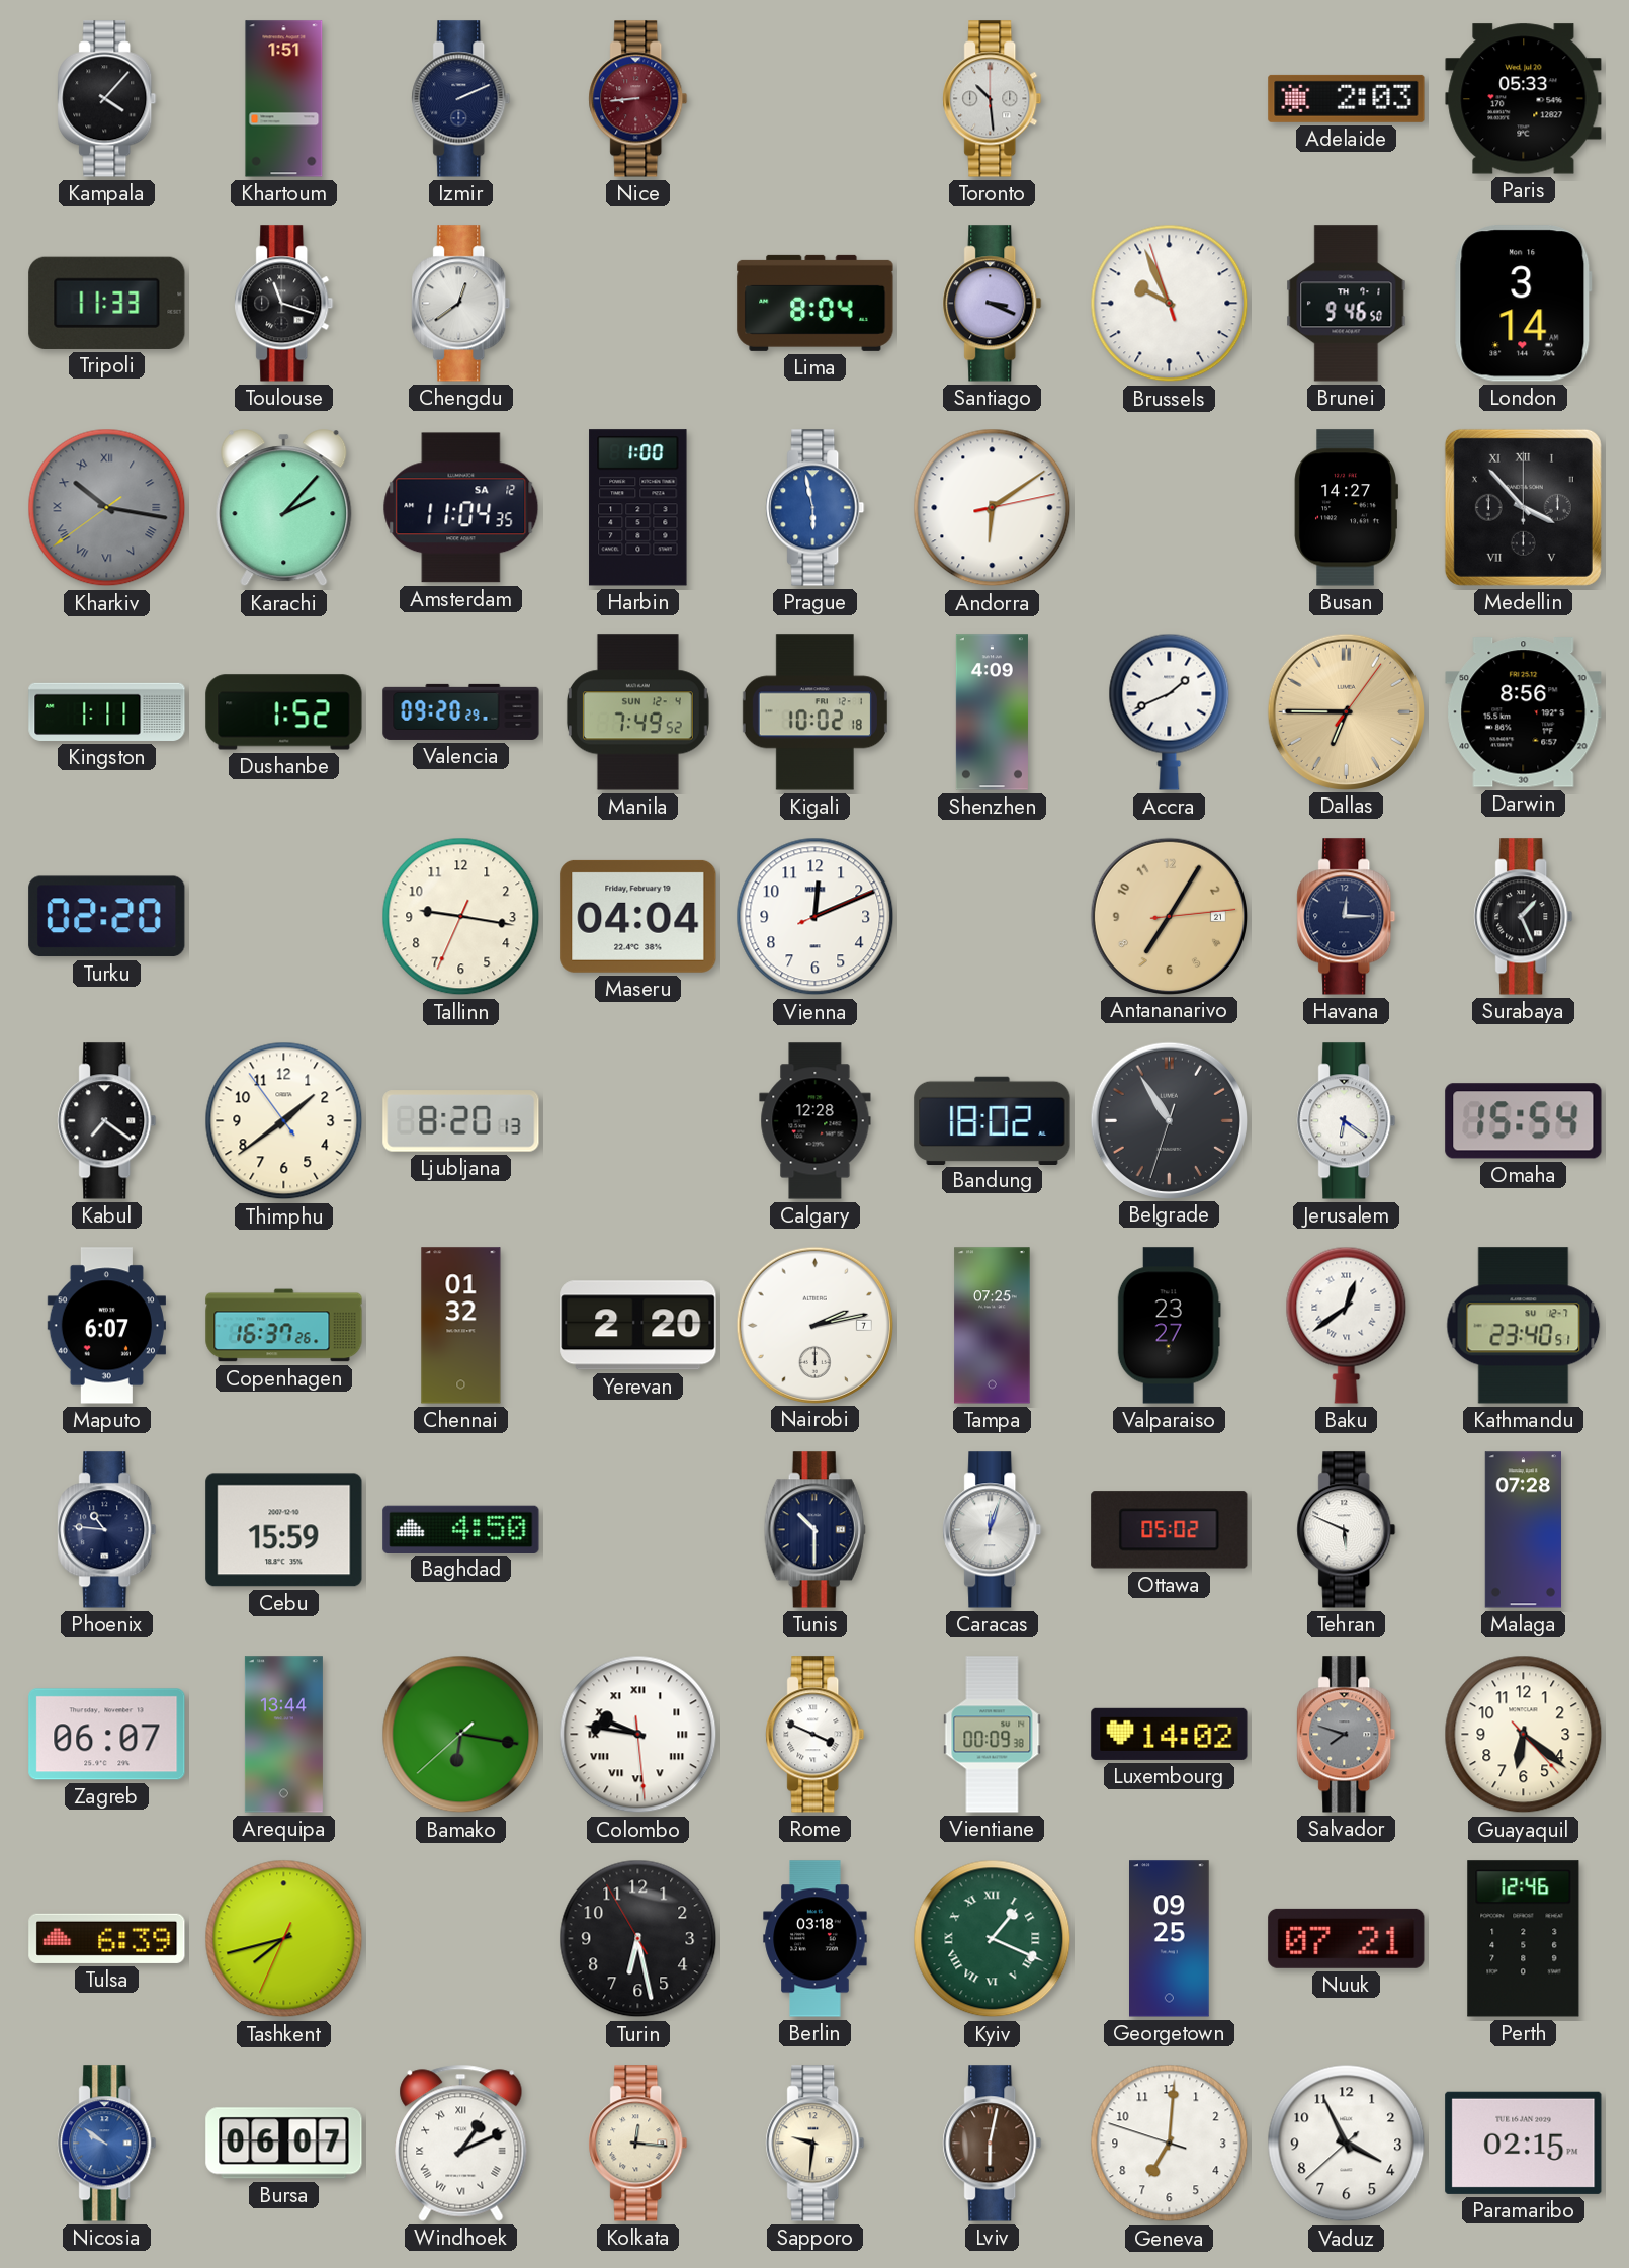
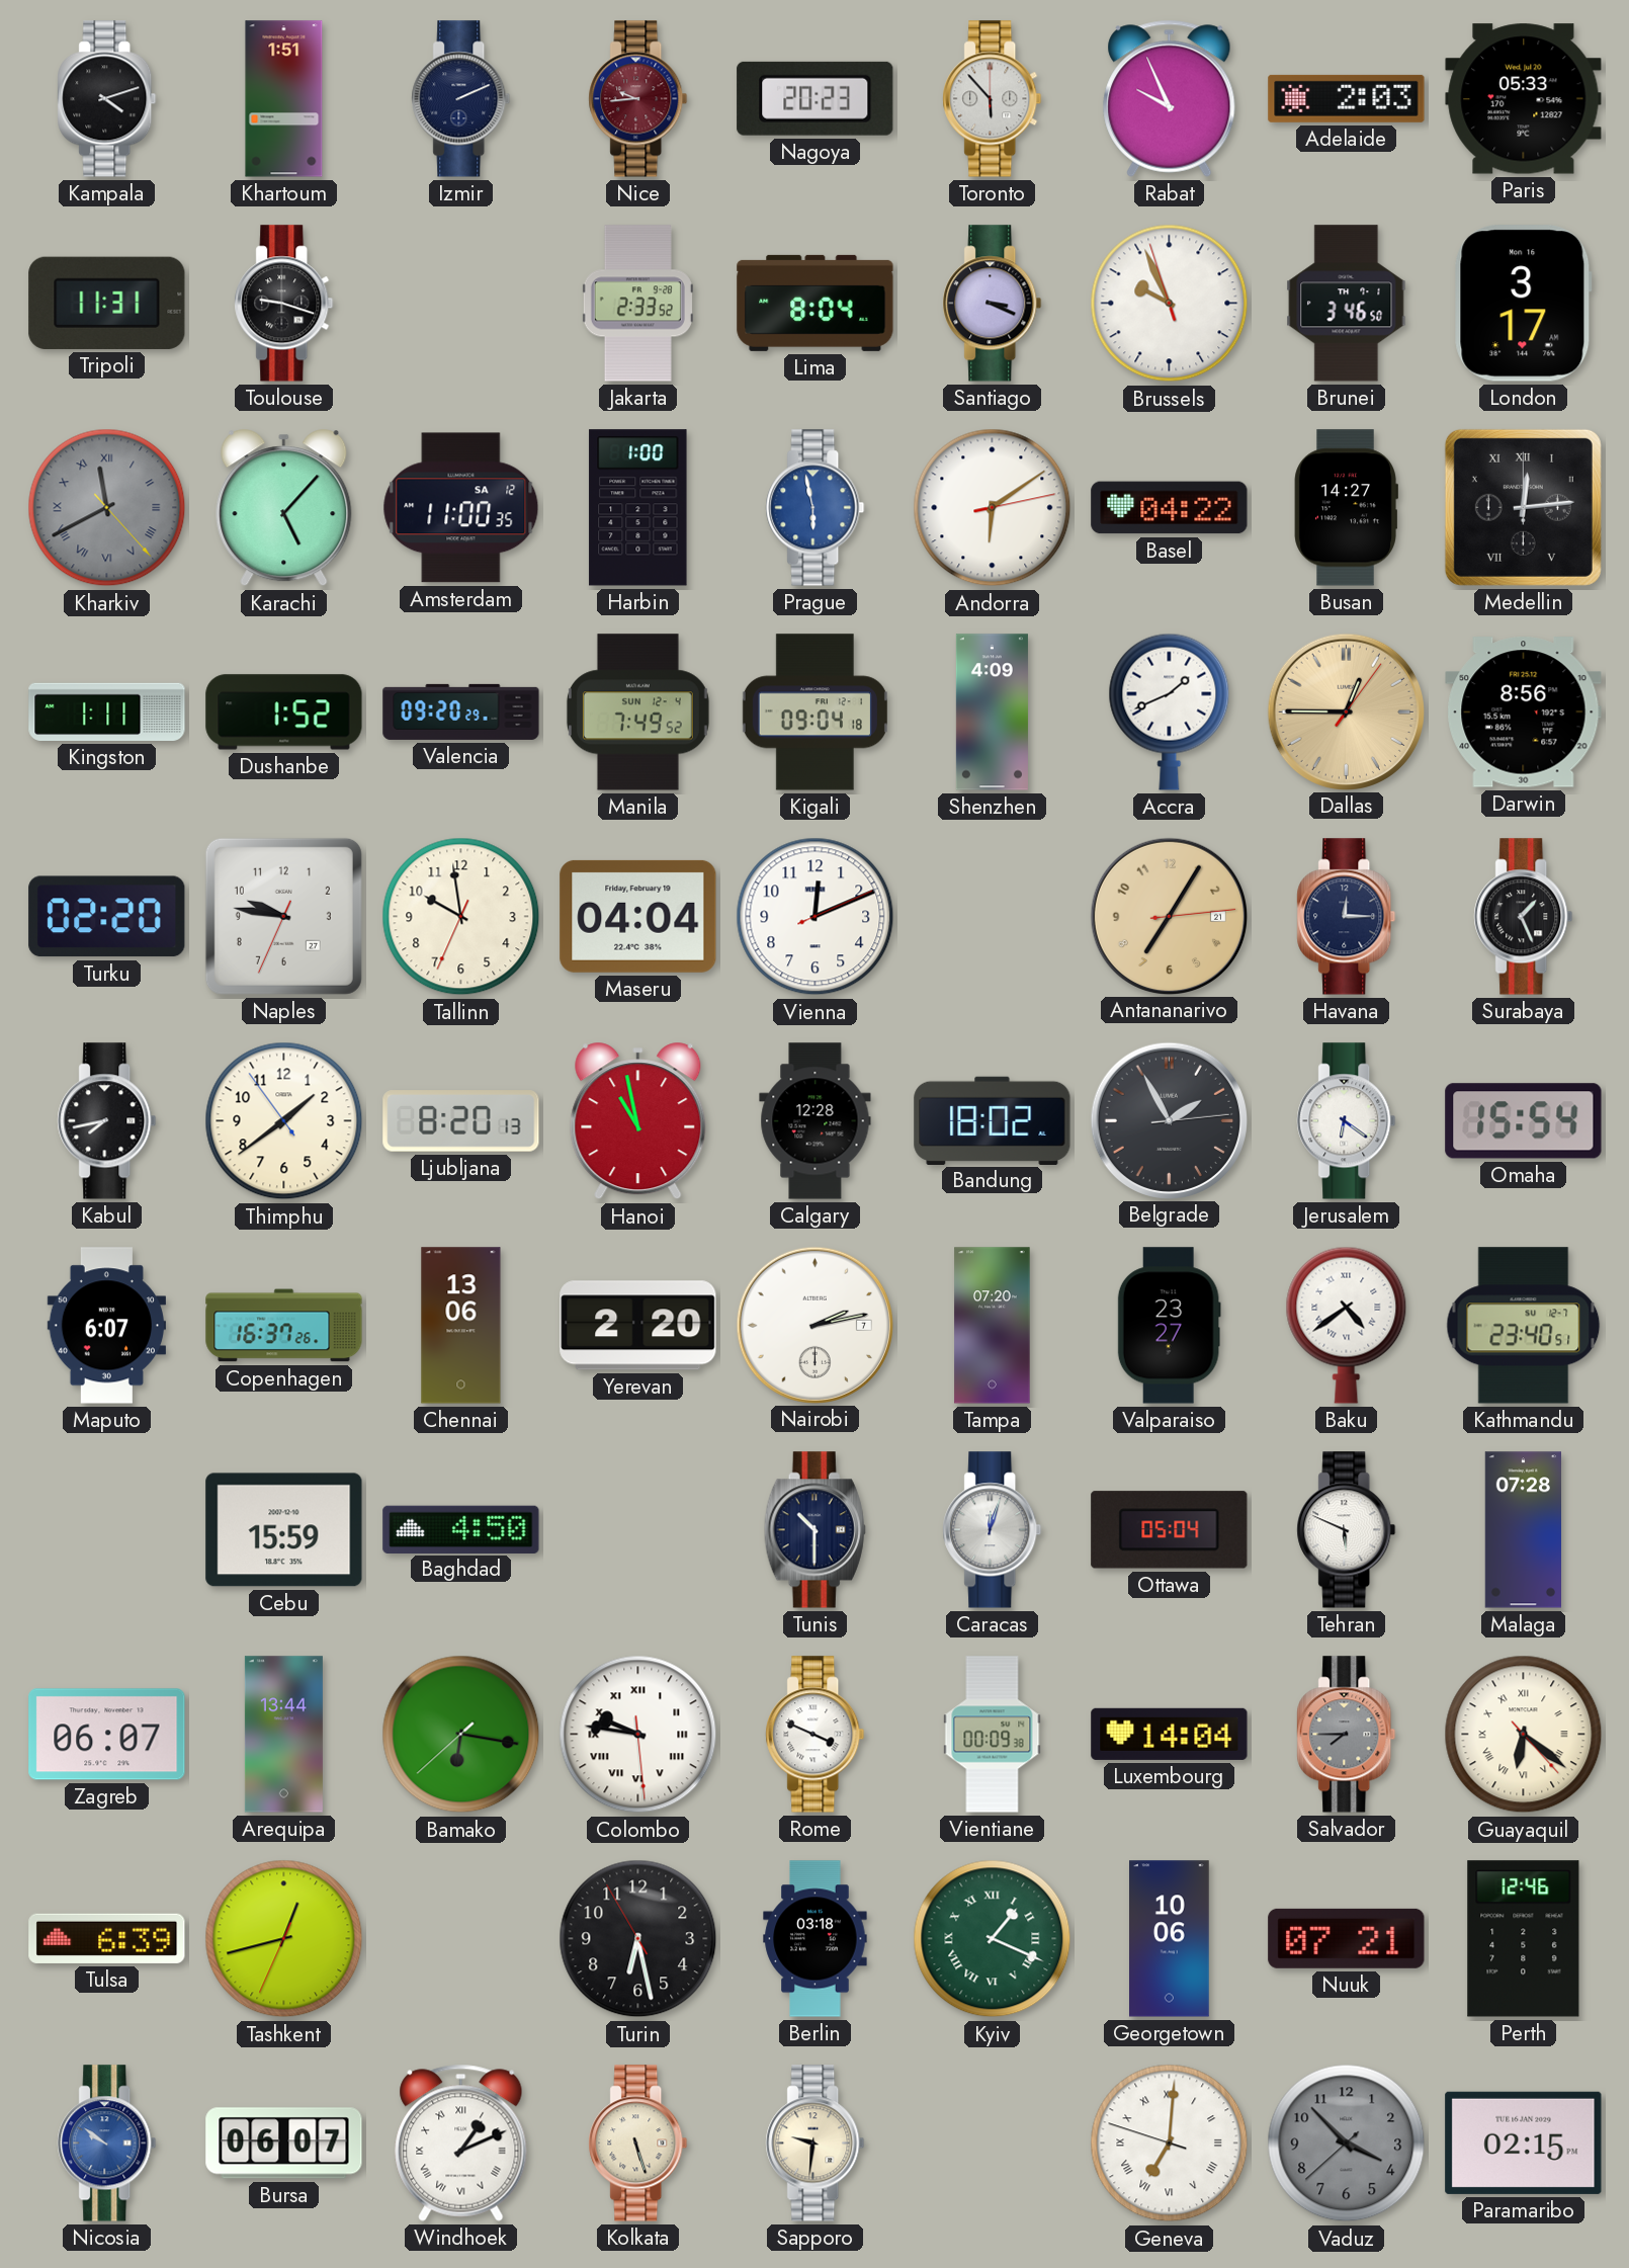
Kampala: 4:07 -> 4:12 (107, 99)
Nice: 8:44 -> 9:44 (638, 99)
Nagoya: none -> 20:23 (816, 98)
Toronto: 10:29 -> 5:53 (993, 99)
Rabat: none -> 9:56 (1170, 98)
Tripoli: 11:33 -> 11:31 (107, 303)
Toulouse: 11:18 -> 9:18 (284, 304)
Chengdu: 12:39 -> none (461, 304)
Jakarta: none -> 2:33 (637, 304)
Brunei: 9:46 -> 3:46 (1347, 304)
London: 3:14 -> 3:17 (1524, 304)
Kharkiv: 10:16 -> 11:40 (107, 508)
Karachi: 2:07 -> 5:07 (284, 508)
Amsterdam: 11:04 -> 11:00 (461, 508)
Basel: none -> 04:22 (1170, 508)
Medellin: 3:53 -> 12:14 (1523, 507)
Kigali: 10:02 -> 09:04 (814, 712)
Dallas: 6:45 -> 12:45 (1346, 711)
Naples: none -> 9:46 (283, 916)
Tallinn: 9:16 -> 9:58 (461, 917)
Kabul: 7:21 -> 7:43 (107, 1121)
Hanoi: none -> 10:58 (638, 1121)
Belgrade: 10:54 -> 1:55 (1169, 1120)
Chennai: 01:32 -> 13:06 (461, 1326)
Tampa: 07:25 -> 07:20 (993, 1326)
Baku: 12:39 -> 4:39 (1347, 1325)
Phoenix: 10:46 -> none (107, 1530)
Ottawa: 05:02 -> 05:04 (1170, 1530)
Luxembourg: 14:02 -> 14:04 (1170, 1734)
Salvador: 7:48 -> 7:45 (1347, 1735)
Guayaquil numerals: Arabic -> Roman (1524, 1735)
Tashkent: 7:42 -> 12:42 (284, 1939)
Georgetown: 09:25 -> 10:06 (1170, 1939)
Kolkata: 12:16 -> 5:27 (638, 2144)
Lviv: 6:02 -> none (993, 2144)
Geneva numerals: Arabic -> Roman (1170, 2144)
Vaduz: 3:55 -> 3:52 (1347, 2144)
Vaduz dial: white -> grey (1347, 2144)
